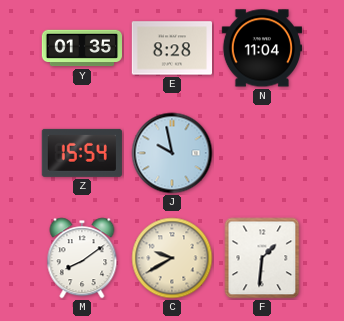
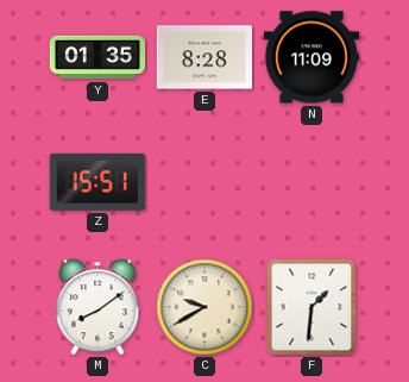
N: 11:04 -> 11:09 (310, 57)
Z: 15:54 -> 15:51 (97, 182)
J: 9:58 -> none (172, 153)
